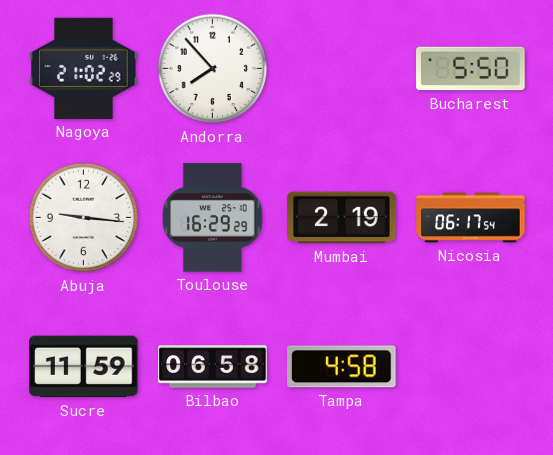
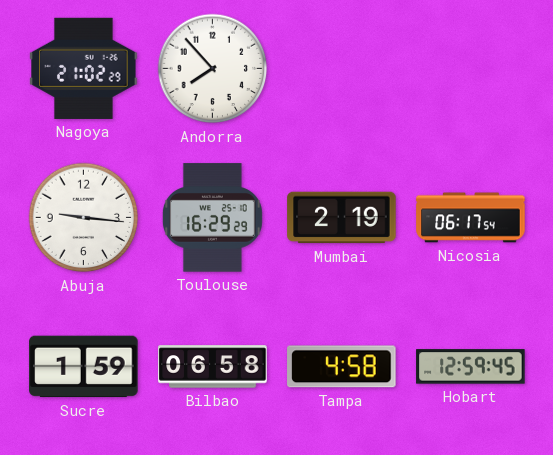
Bucharest: 5:50 -> none (471, 69)
Sucre: 11:59 -> 1:59 (84, 367)
Hobart: none -> 12:59 (471, 367)
